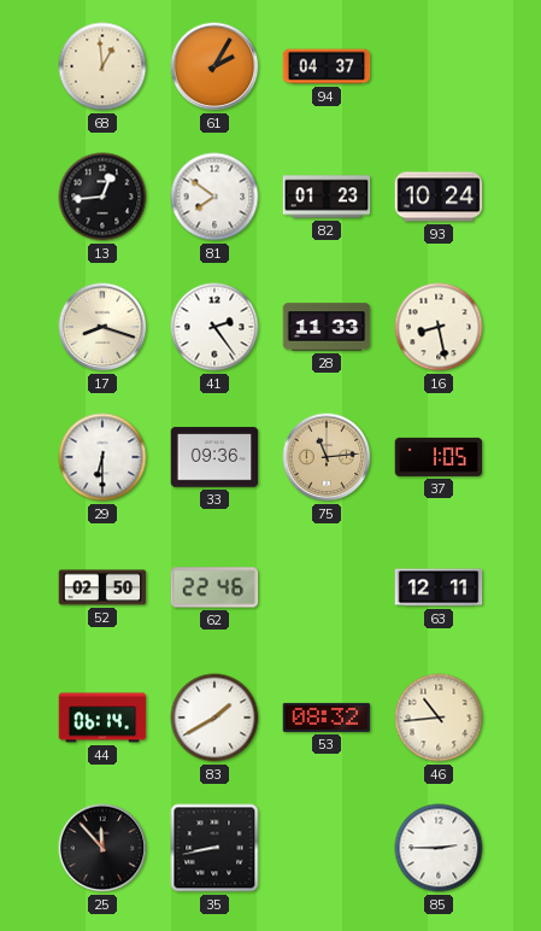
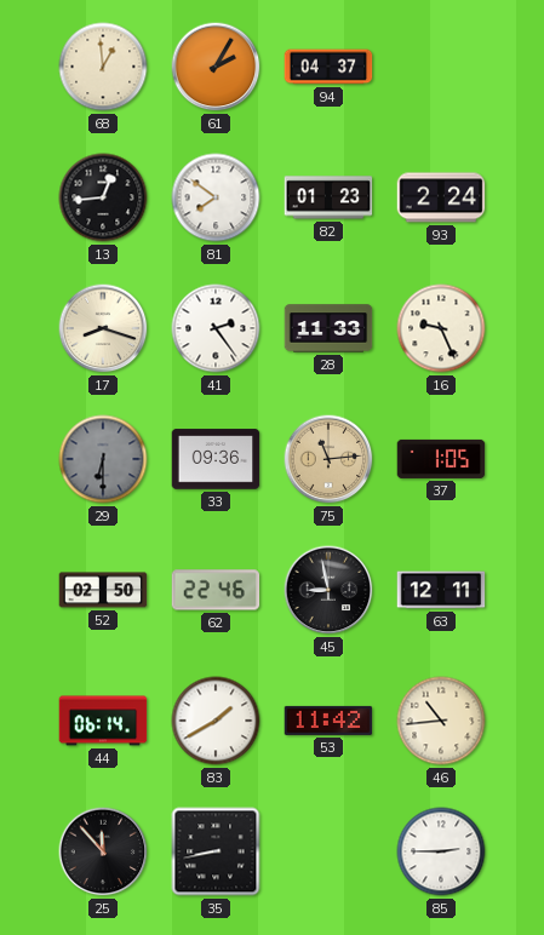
93: 10:24 -> 2:24 (441, 197)
16: 8:28 -> 9:26 (441, 328)
29 dial: white -> grey (103, 459)
45: none -> 8:58 (328, 590)
53: 08:32 -> 11:42 (328, 721)
